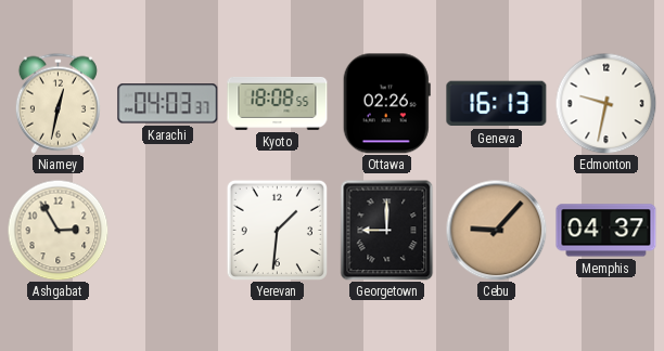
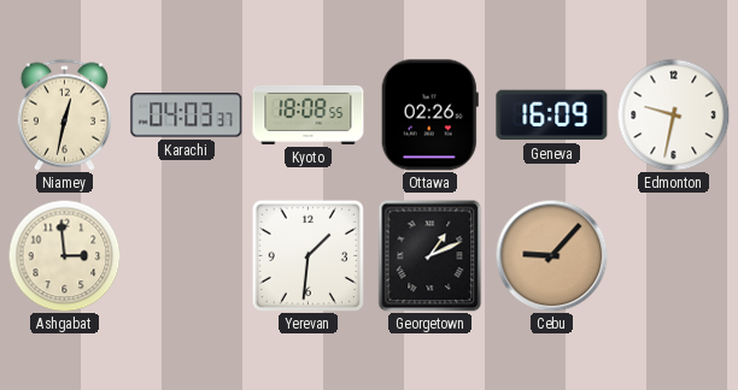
Geneva: 16:13 -> 16:09 (552, 116)
Ashgabat: 2:55 -> 2:59 (64, 255)
Georgetown: 9:00 -> 1:11 (430, 255)
Memphis: 04:37 -> none (606, 231)
